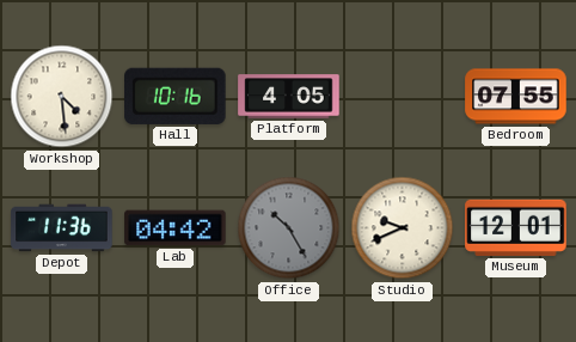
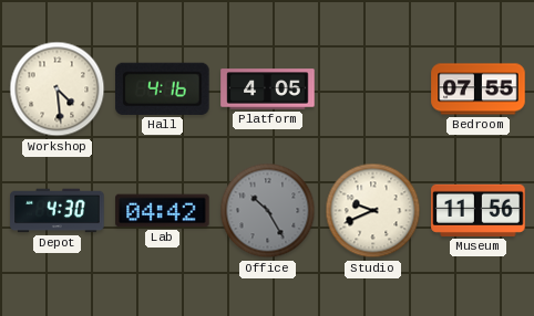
Hall: 10:16 -> 4:16 (163, 88)
Depot: 11:36 -> 4:30 (58, 211)
Museum: 12:01 -> 11:56 (479, 210)
